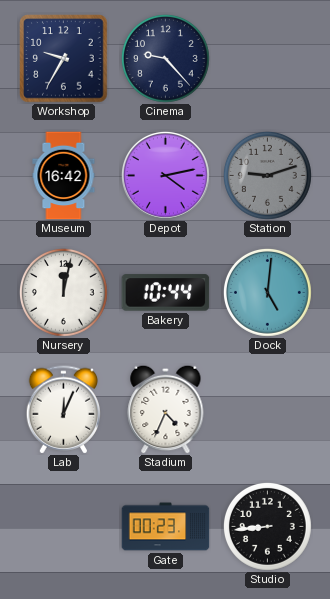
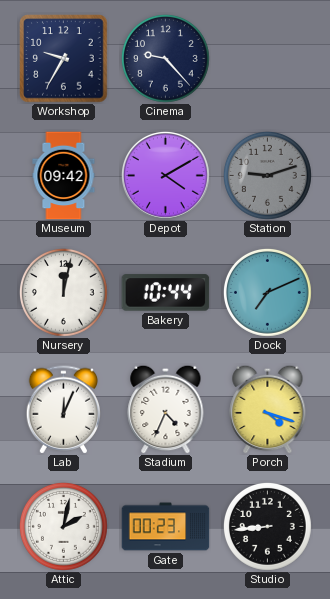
Museum: 16:42 -> 09:42 (64, 176)
Depot: 4:13 -> 4:10 (166, 176)
Dock: 5:01 -> 7:11 (267, 292)
Porch: none -> 4:18 (268, 409)
Attic: none -> 2:02 (63, 526)
